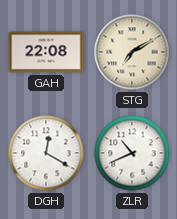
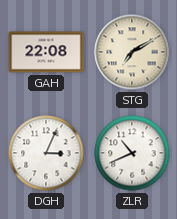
DGH: 12:20 -> 3:04 (46, 153)
